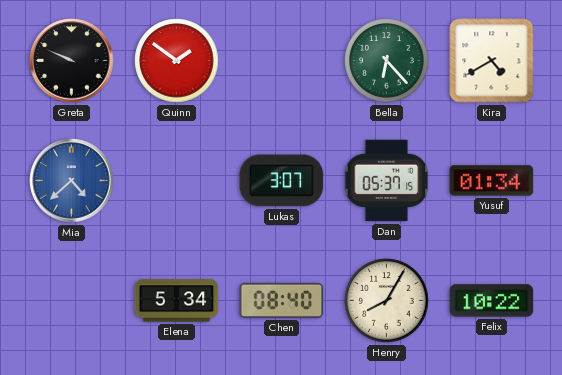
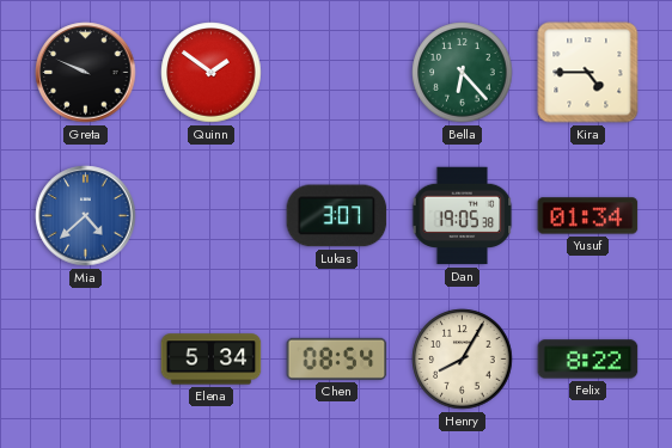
Kira: 4:40 -> 4:45 (588, 73)
Dan: 05:37 -> 19:05 (463, 216)
Chen: 08:40 -> 08:54 (337, 358)
Felix: 10:22 -> 8:22 (588, 360)
